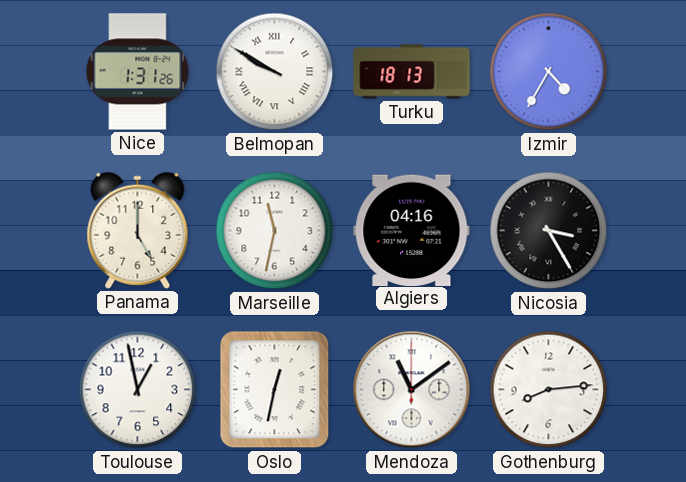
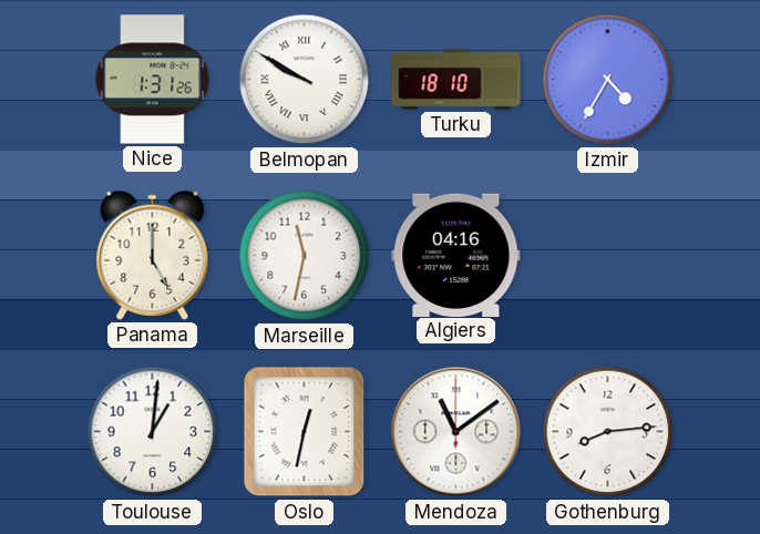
Turku: 18:13 -> 18:10 (456, 80)
Nicosia: 3:25 -> none (549, 231)
Toulouse: 12:58 -> 1:01 (153, 432)
